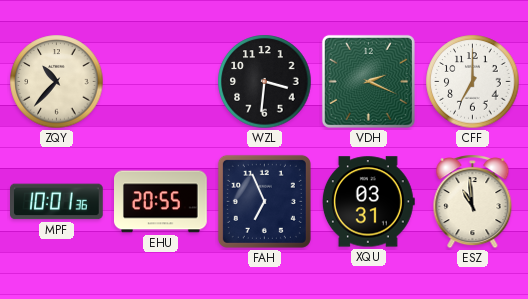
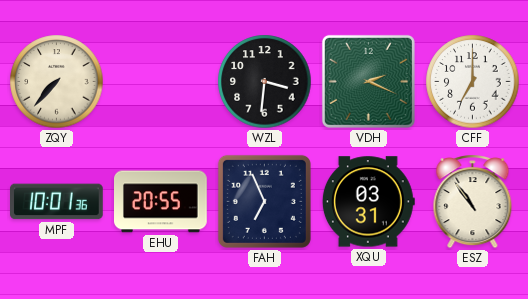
ZQY: 10:37 -> 7:37 (57, 82)
ESZ: 10:59 -> 10:54 (473, 202)
